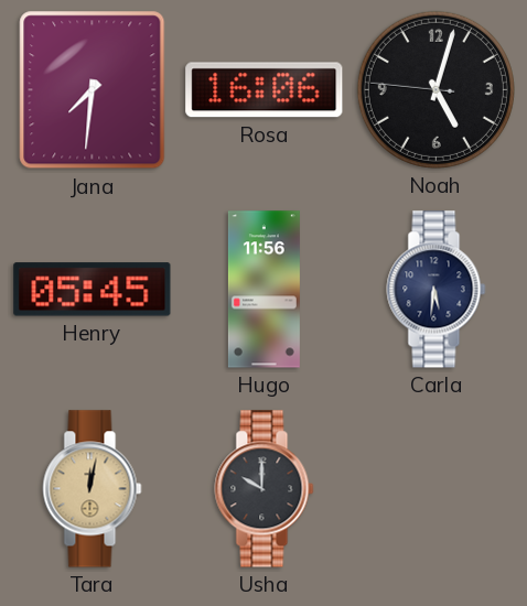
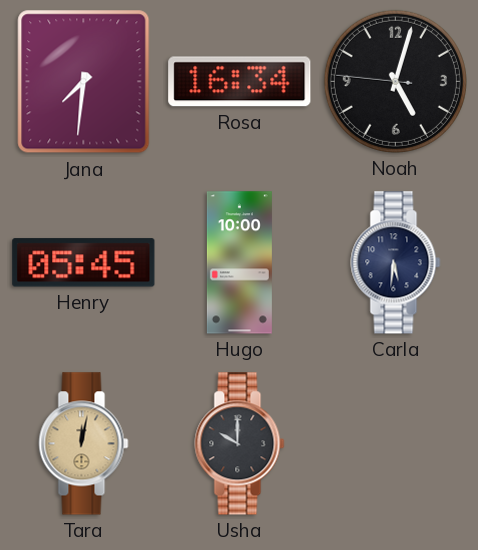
Rosa: 16:06 -> 16:34 (240, 82)
Hugo: 11:56 -> 10:00 (239, 263)
